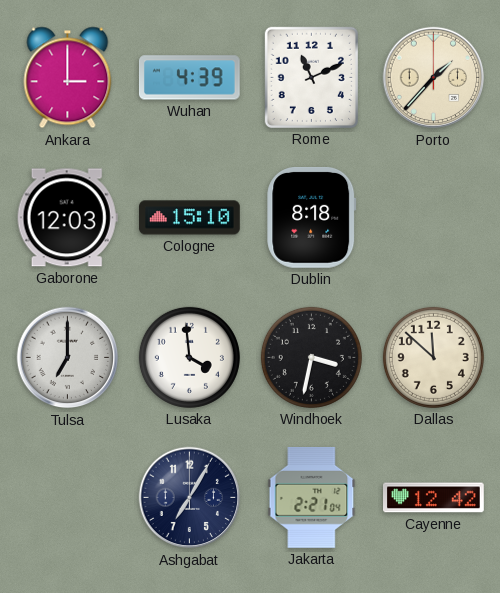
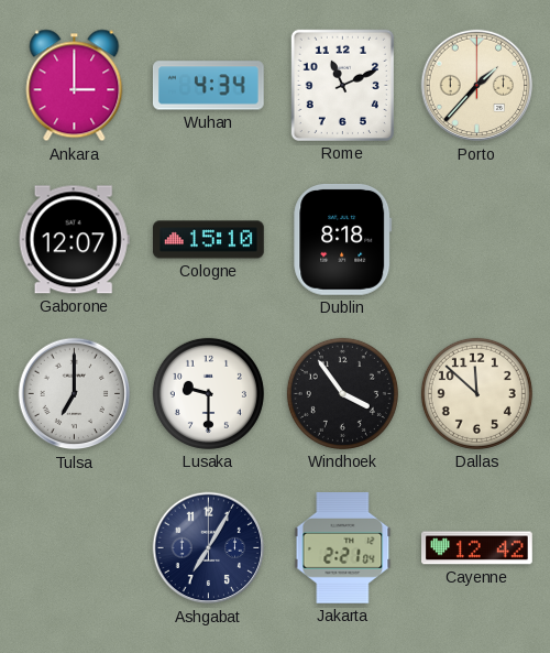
Wuhan: 4:39 -> 4:34 (208, 86)
Gaborone: 12:03 -> 12:07 (74, 240)
Lusaka: 3:59 -> 9:30 (208, 393)
Windhoek: 3:32 -> 3:54 (342, 393)
